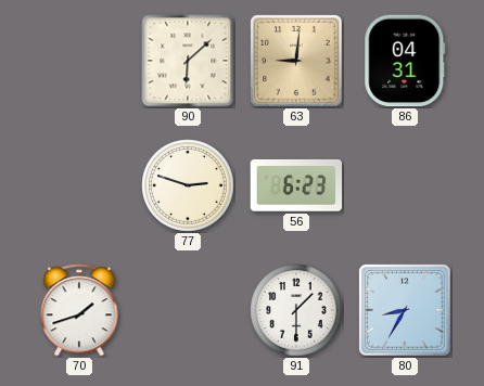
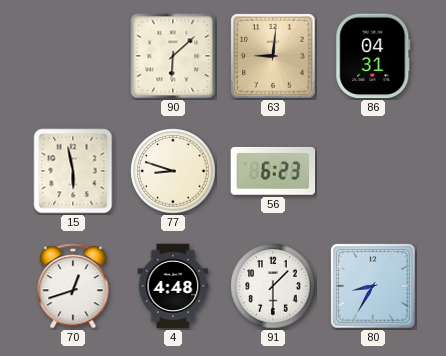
15: none -> 5:58 (73, 171)
77: 2:48 -> 8:48 (173, 171)
70: 1:42 -> 12:42 (73, 286)
4: none -> 4:48 (173, 286)
